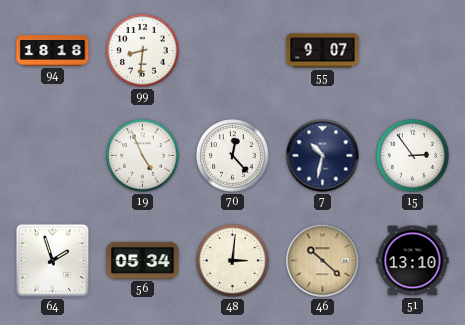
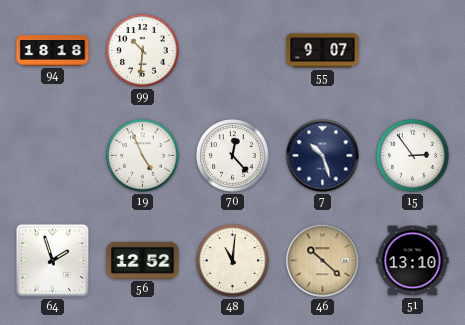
99: 8:31 -> 10:31 (143, 51)
7: 10:32 -> 10:27 (323, 156)
56: 05:34 -> 12:52 (143, 260)
48: 3:01 -> 11:01 (233, 261)
